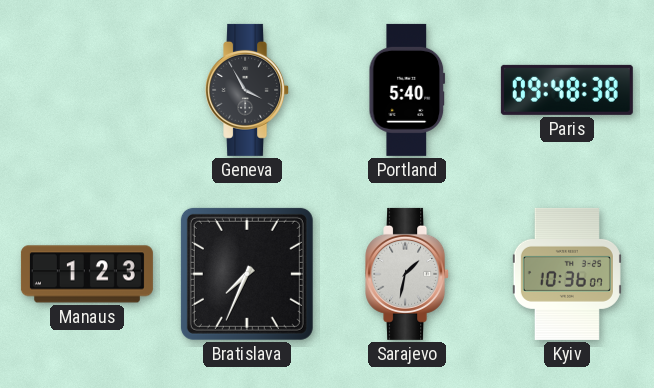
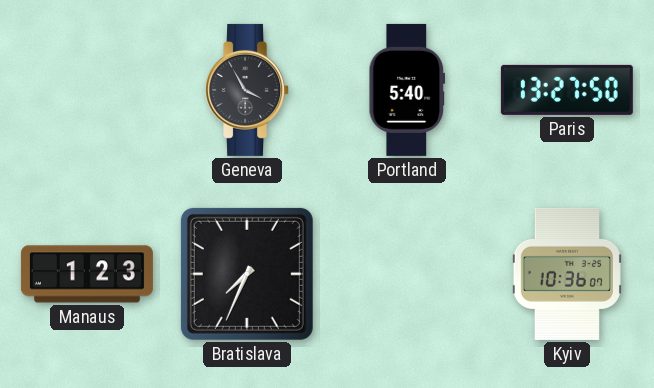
Paris: 09:48 -> 13:27 (567, 90)
Sarajevo: 1:32 -> none (408, 274)
